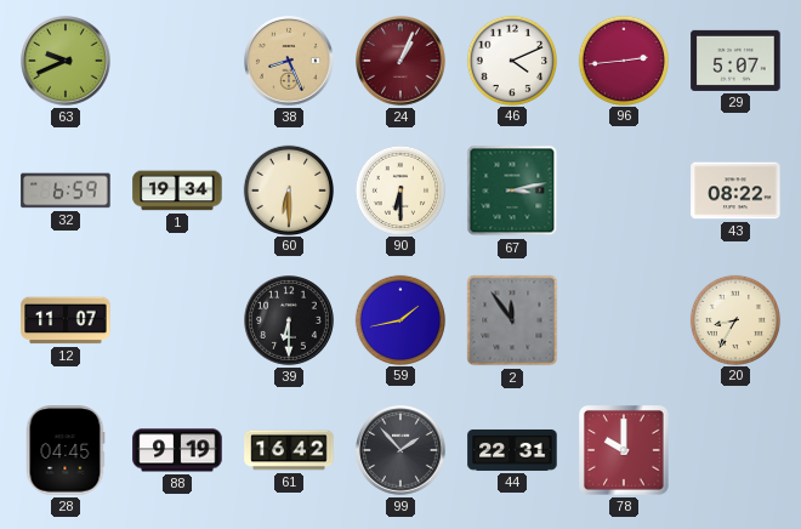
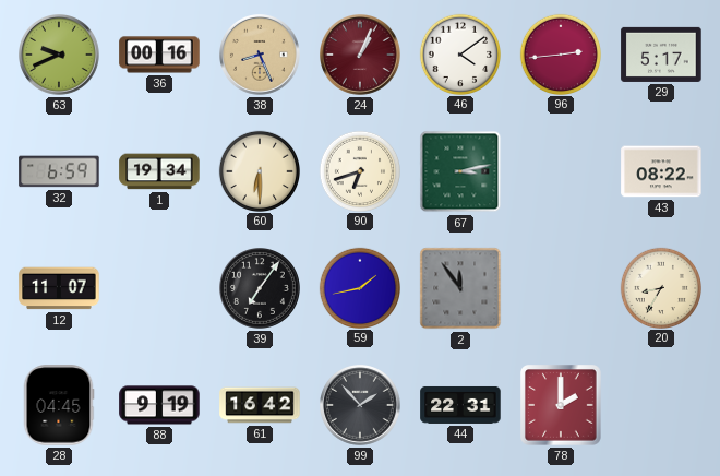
36: none -> 00:16 (159, 55)
46: 4:11 -> 4:09 (459, 53)
29: 5:07 -> 5:17 (661, 55)
90: 6:30 -> 6:42 (359, 170)
39: 6:30 -> 7:06 (261, 289)
78: 10:00 -> 2:00 (561, 405)
